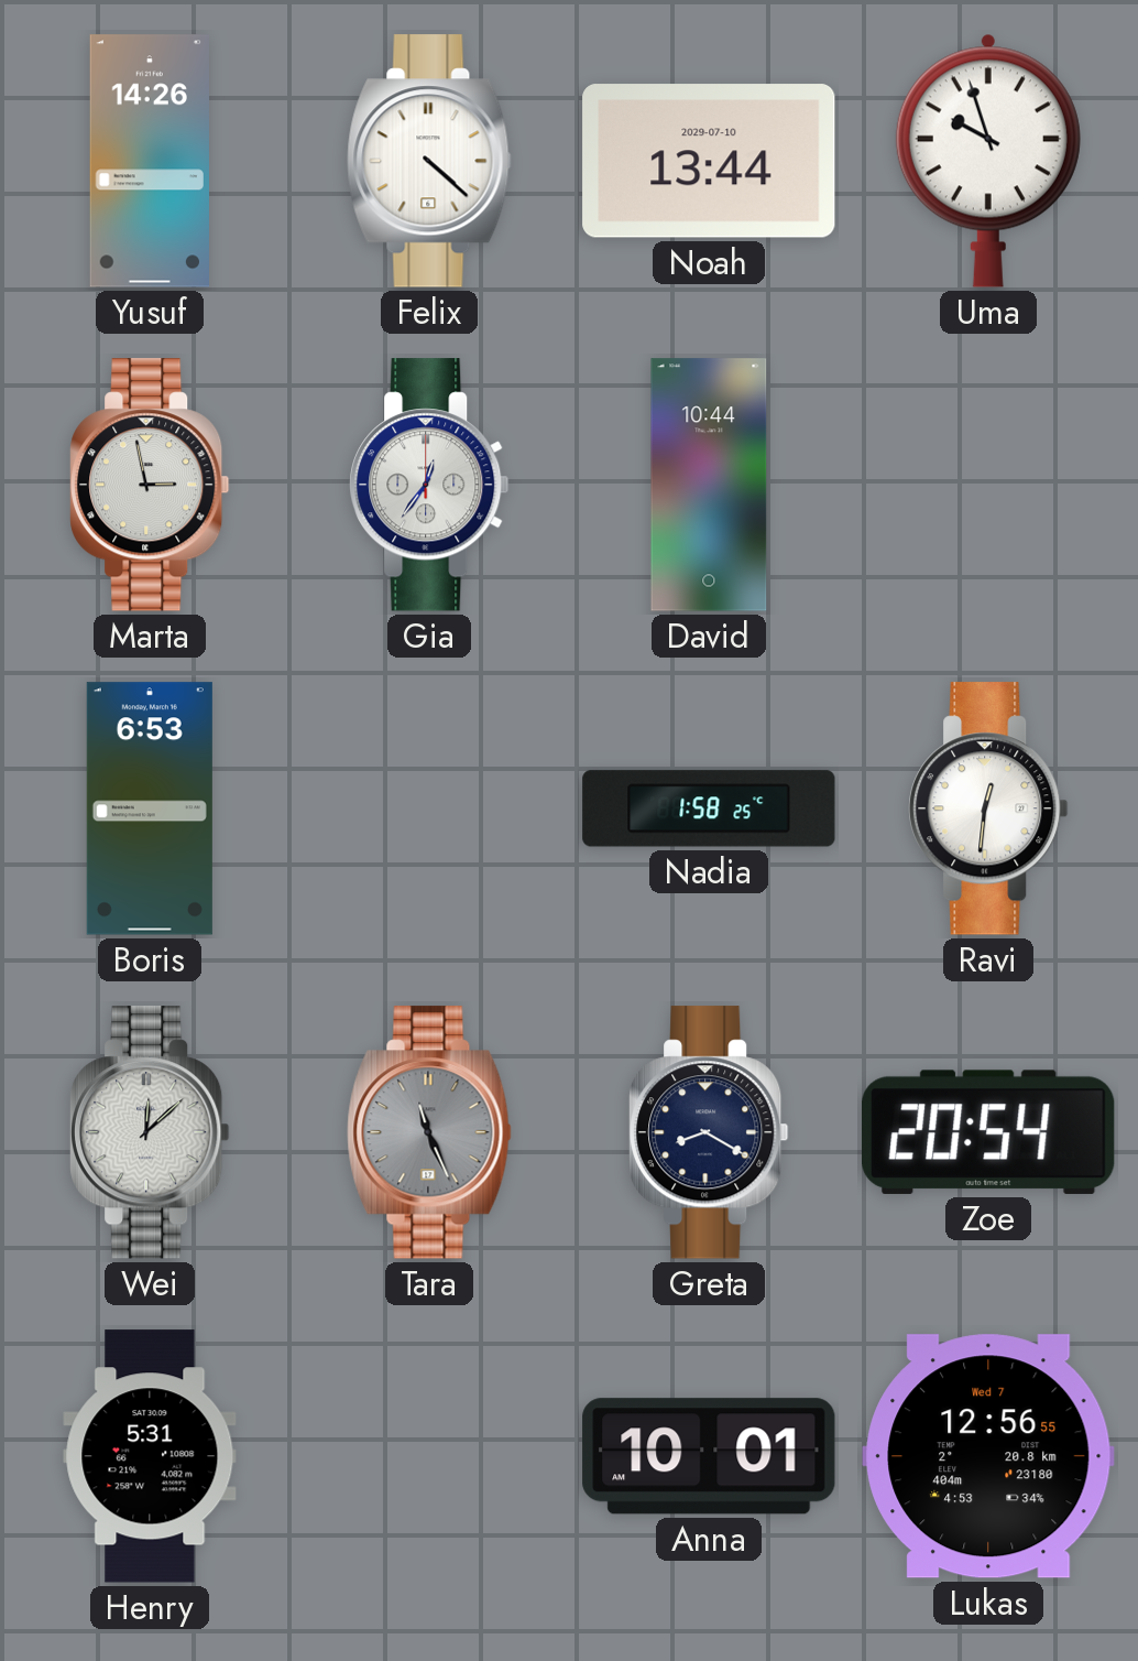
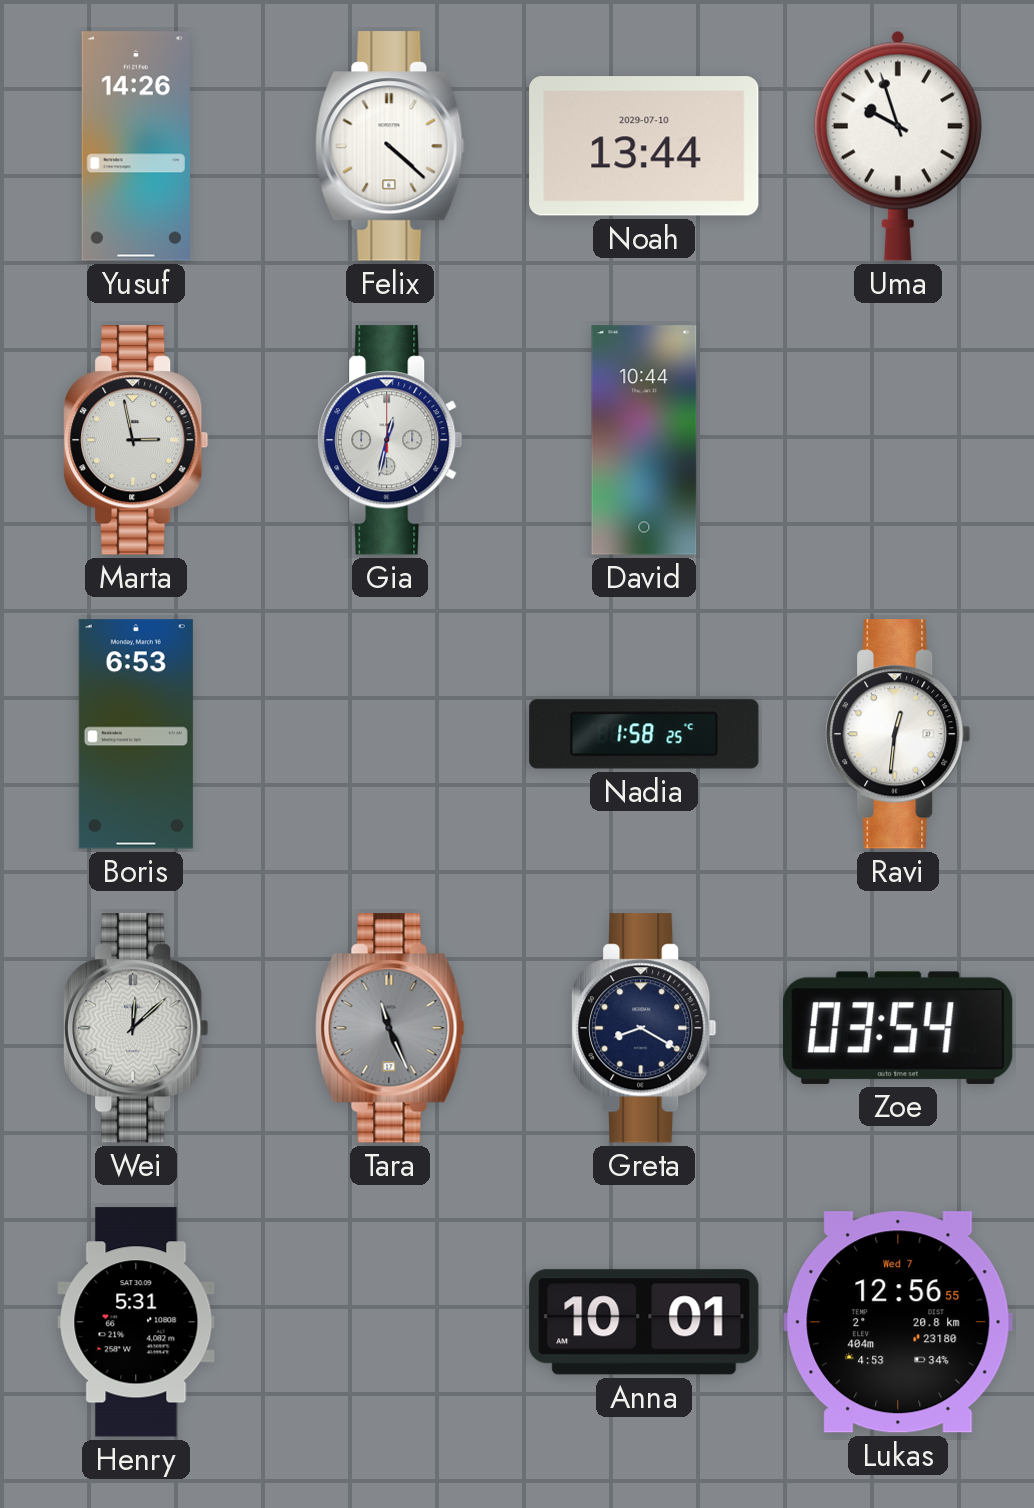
Gia: 12:36 -> 12:32 (390, 440)
Zoe: 20:54 -> 03:54 (898, 1028)
